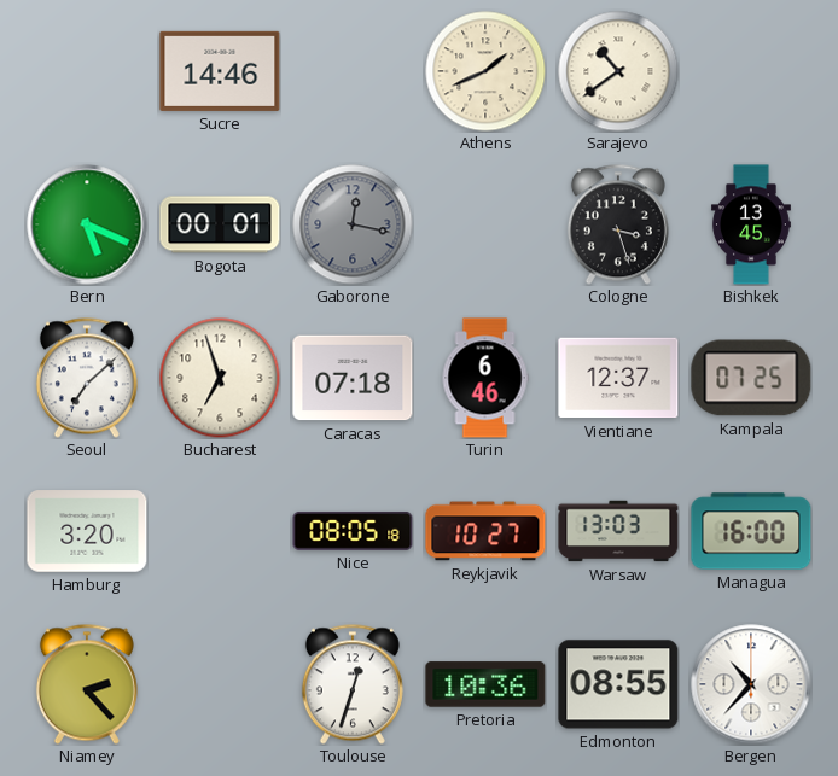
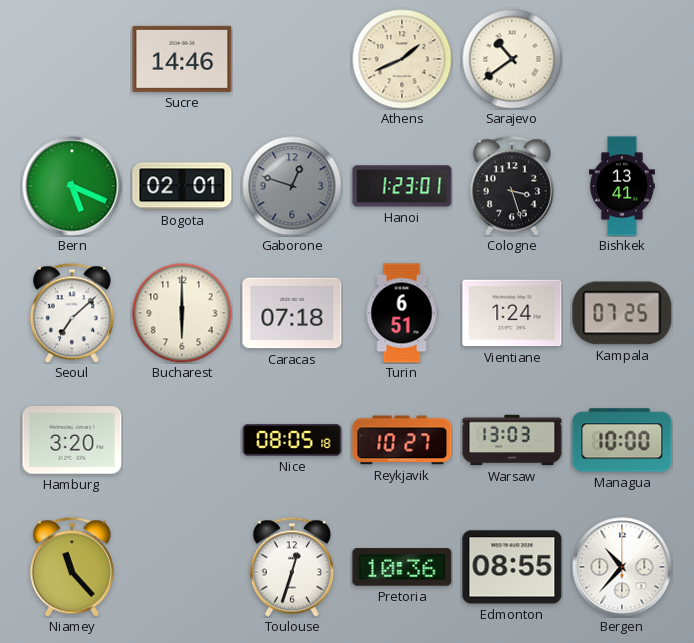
Bogota: 00:01 -> 02:01 (182, 186)
Gaborone: 12:17 -> 12:48 (292, 186)
Hanoi: none -> 1:23 (402, 186)
Bishkek: 13:45 -> 13:41 (622, 186)
Bucharest: 6:57 -> 6:00 (182, 313)
Turin: 6:46 -> 6:51 (402, 313)
Vientiane: 12:37 -> 1:24 (512, 313)
Managua: 16:00 -> 10:00 (622, 440)
Niamey: 2:23 -> 11:23 (72, 567)
